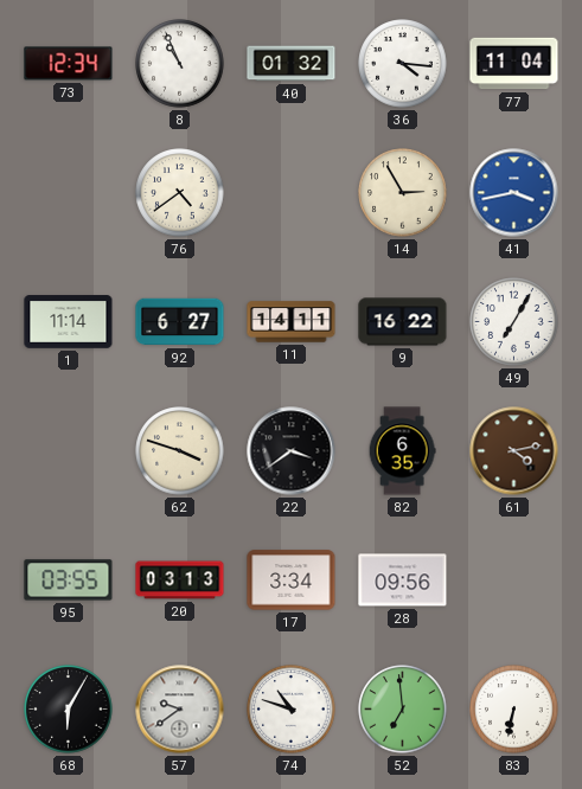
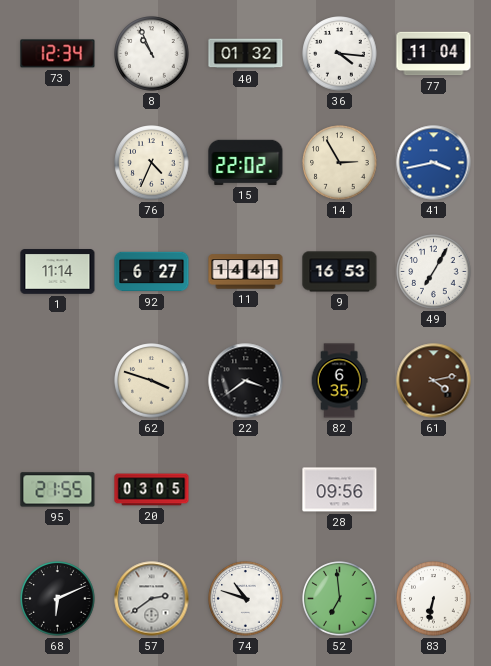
76: 4:39 -> 4:34 (152, 163)
15: none -> 22:02 (246, 162)
11: 14:11 -> 14:41 (246, 272)
9: 16:22 -> 16:53 (340, 272)
95: 03:55 -> 21:55 (58, 490)
20: 03:13 -> 03:05 (152, 490)
17: 3:34 -> none (292, 580)
68: 6:05 -> 6:11 (58, 599)
57: 9:39 -> 2:39 (152, 599)
